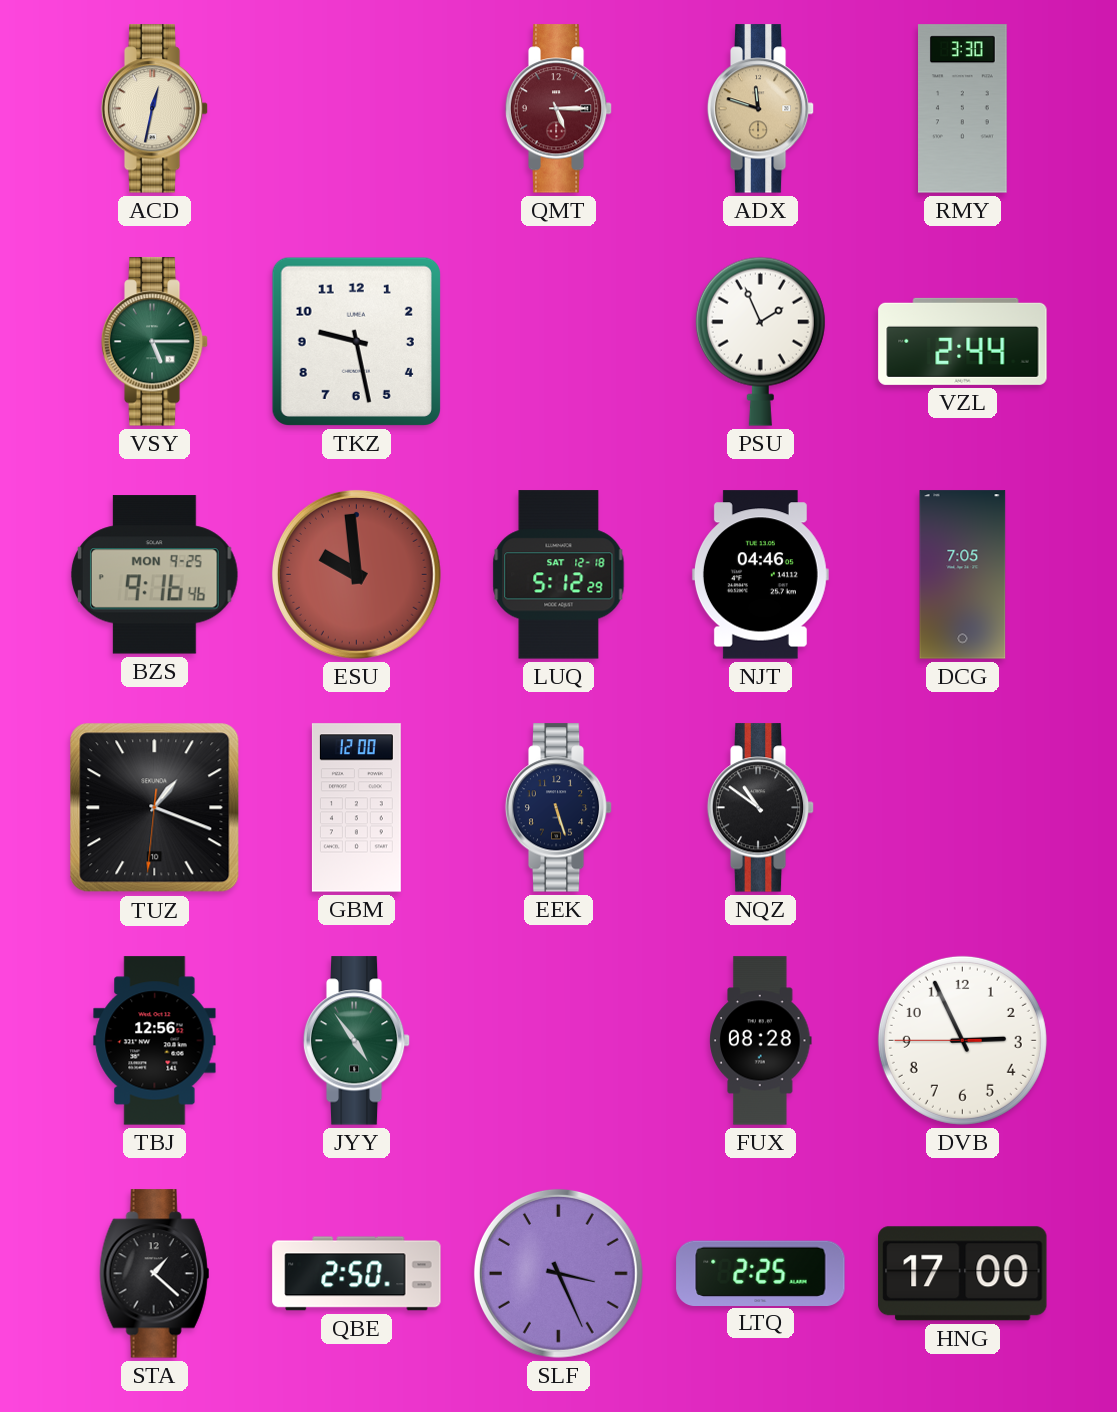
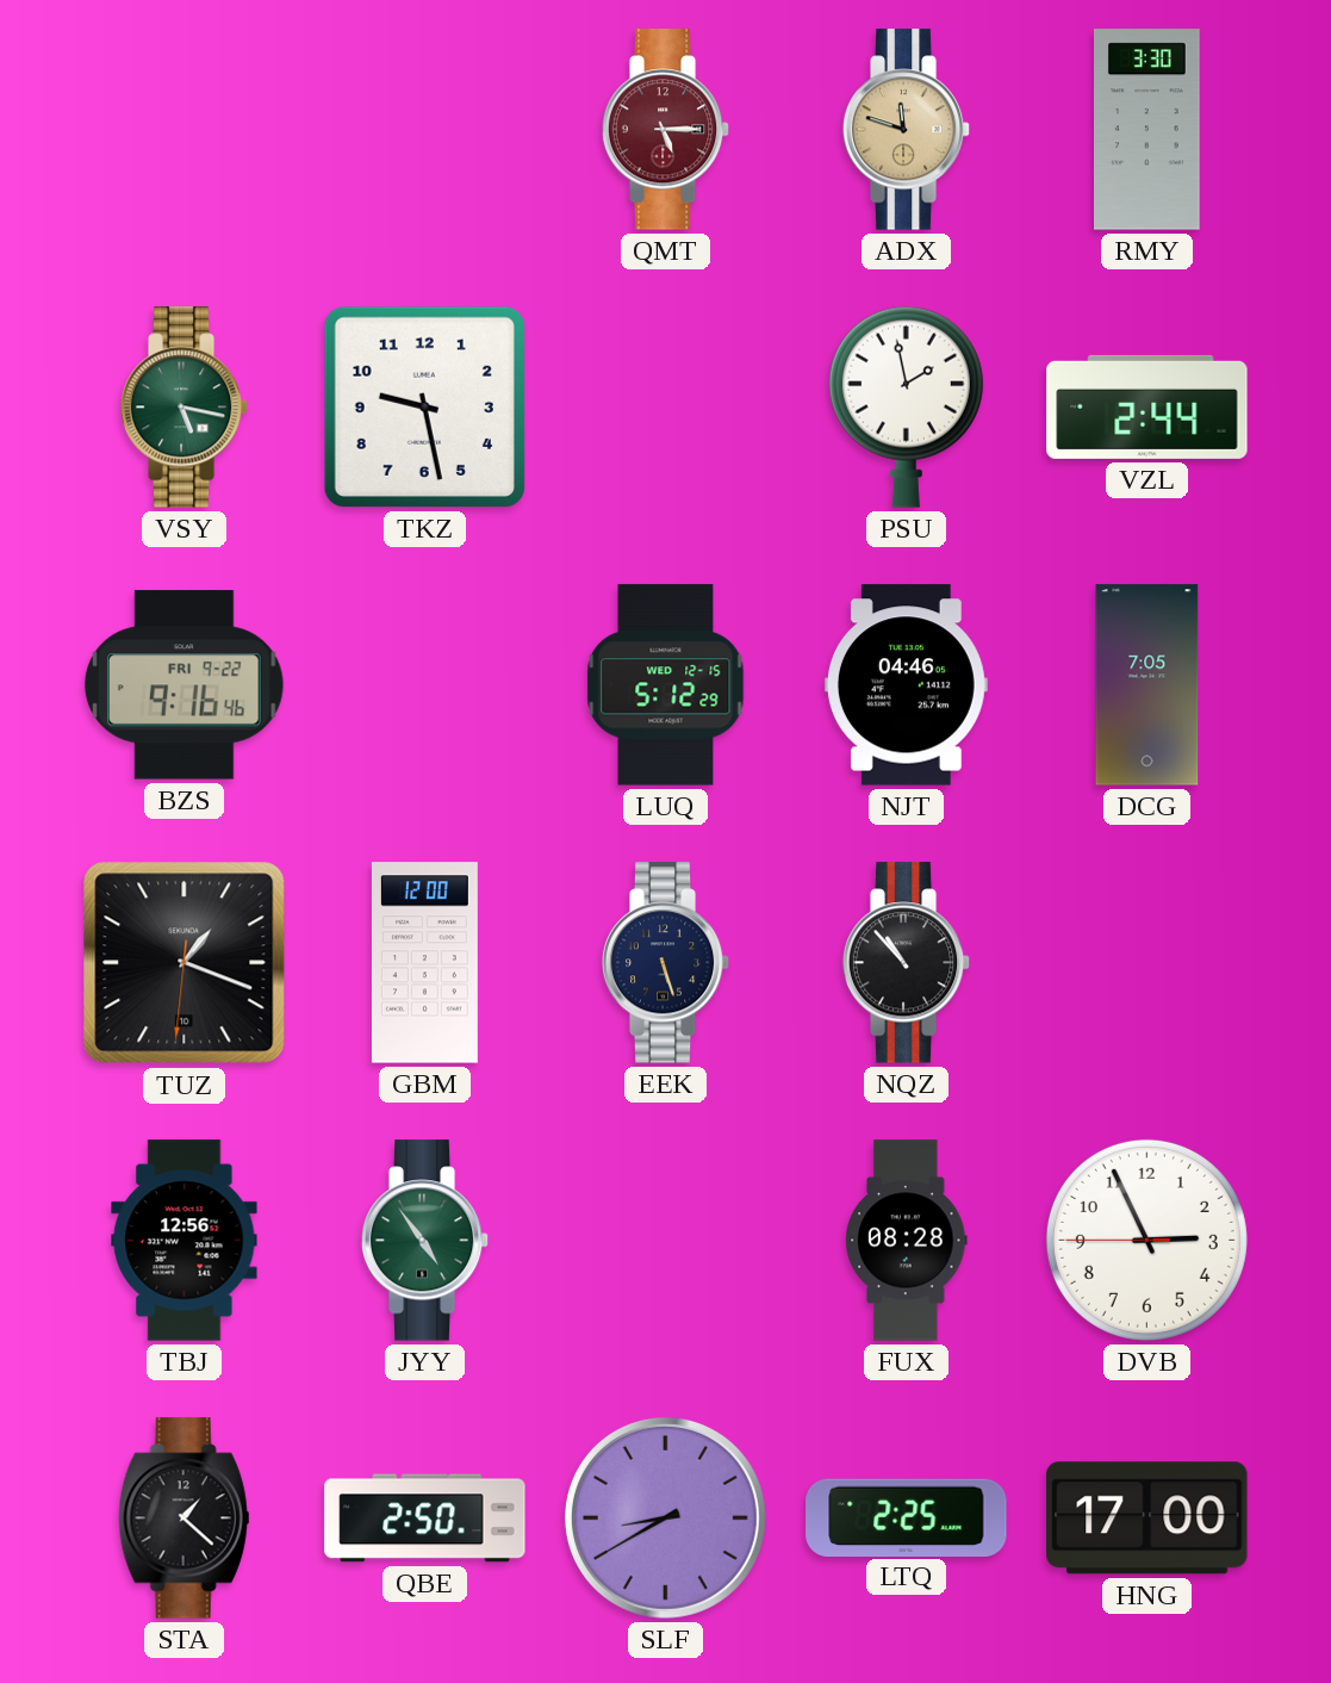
ACD: 12:32 -> none (155, 109)
VSY: 5:15 -> 5:17 (185, 408)
PSU: 1:56 -> 1:58 (906, 406)
BZS date: MON 9-25 -> FRI 9-22 (184, 685)
ESU: 9:59 -> none (356, 574)
LUQ date: SAT 12-18 -> WED 12-15 (666, 685)
NQZ: 10:51 -> 10:53 (907, 963)
SLF: 3:26 -> 8:40 (665, 1517)
